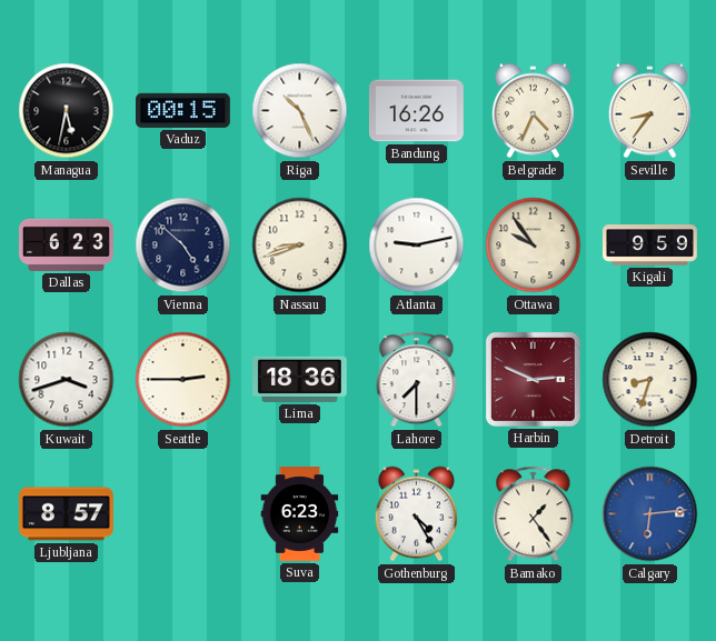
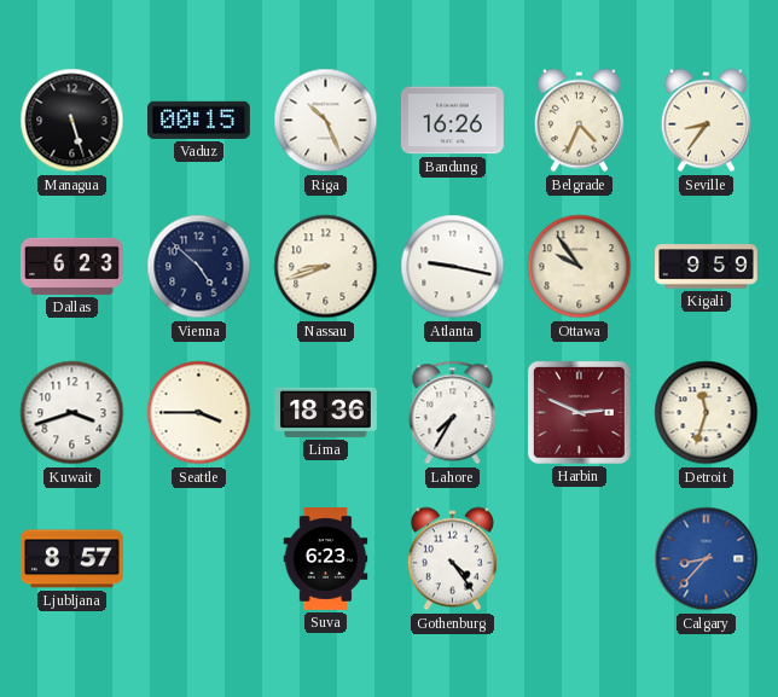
Managua: 5:32 -> 5:27 (72, 121)
Atlanta: 9:13 -> 9:17 (453, 267)
Seattle: 2:45 -> 3:45 (199, 413)
Lahore: 7:30 -> 7:35 (453, 413)
Detroit: 8:33 -> 11:33 (707, 413)
Gothenburg: 4:25 -> 4:24 (452, 559)
Bamako: 1:24 -> none (534, 514)
Calgary: 6:14 -> 8:37 (707, 559)
